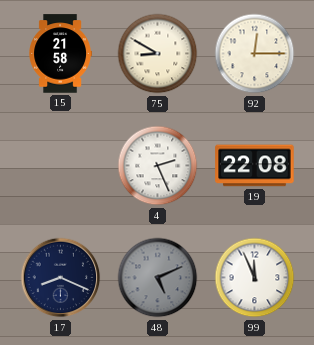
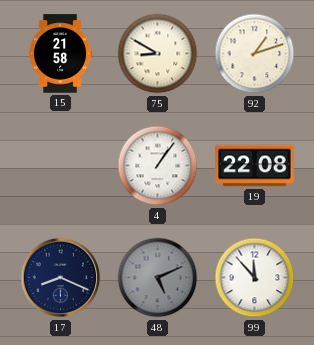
92: 12:15 -> 1:12 (255, 54)
4: 2:26 -> 1:06 (158, 166)
99: 11:56 -> 11:53 (255, 278)
